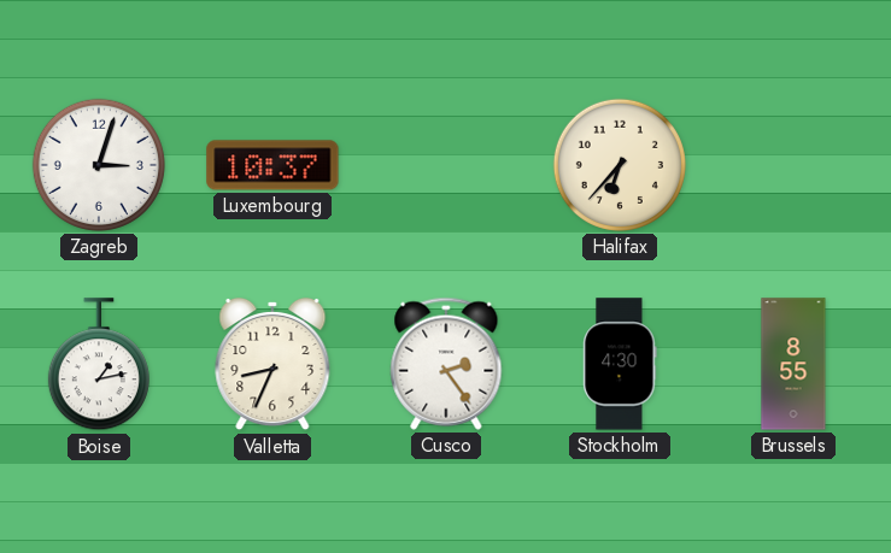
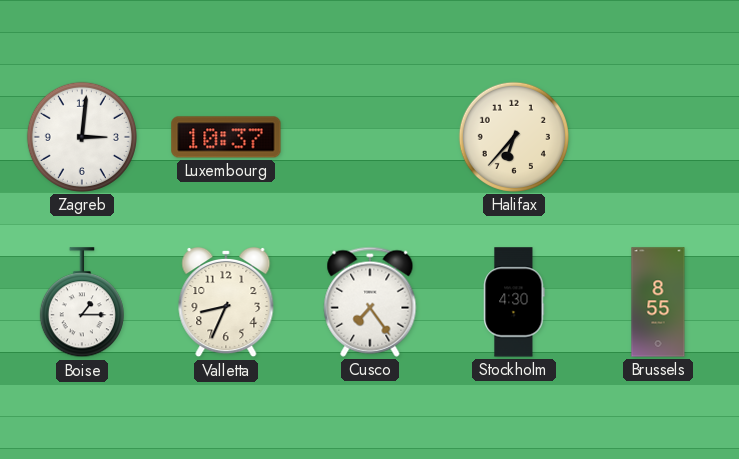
Zagreb: 3:03 -> 3:01 (82, 137)
Boise: 1:13 -> 1:15 (82, 303)
Cusco: 2:24 -> 7:24 (370, 302)
